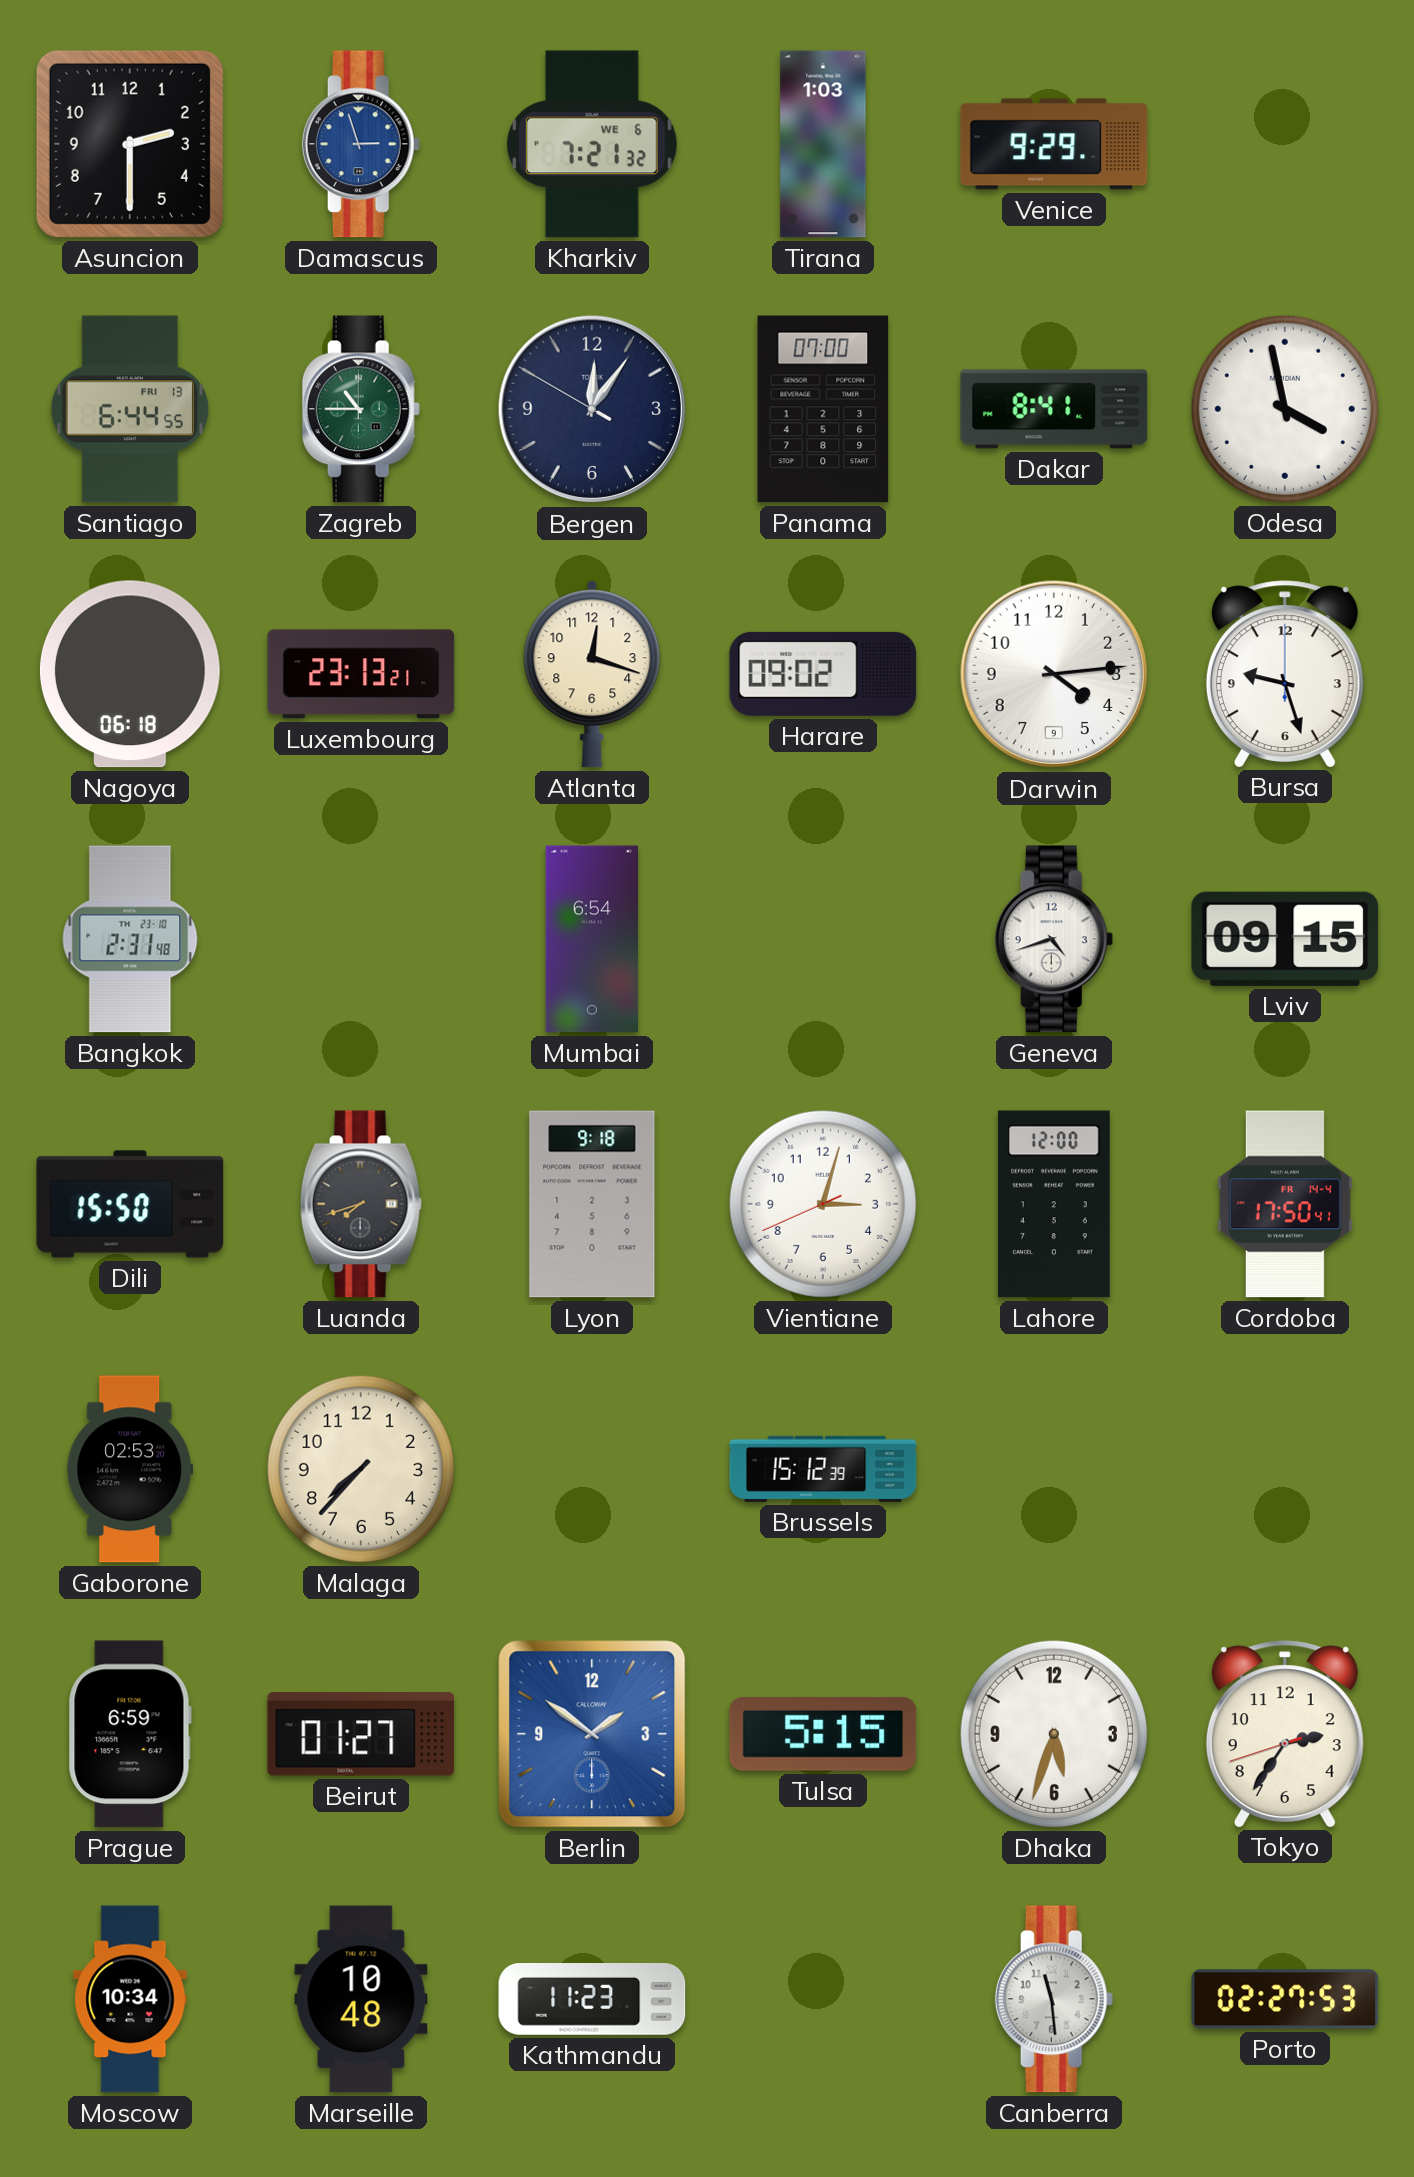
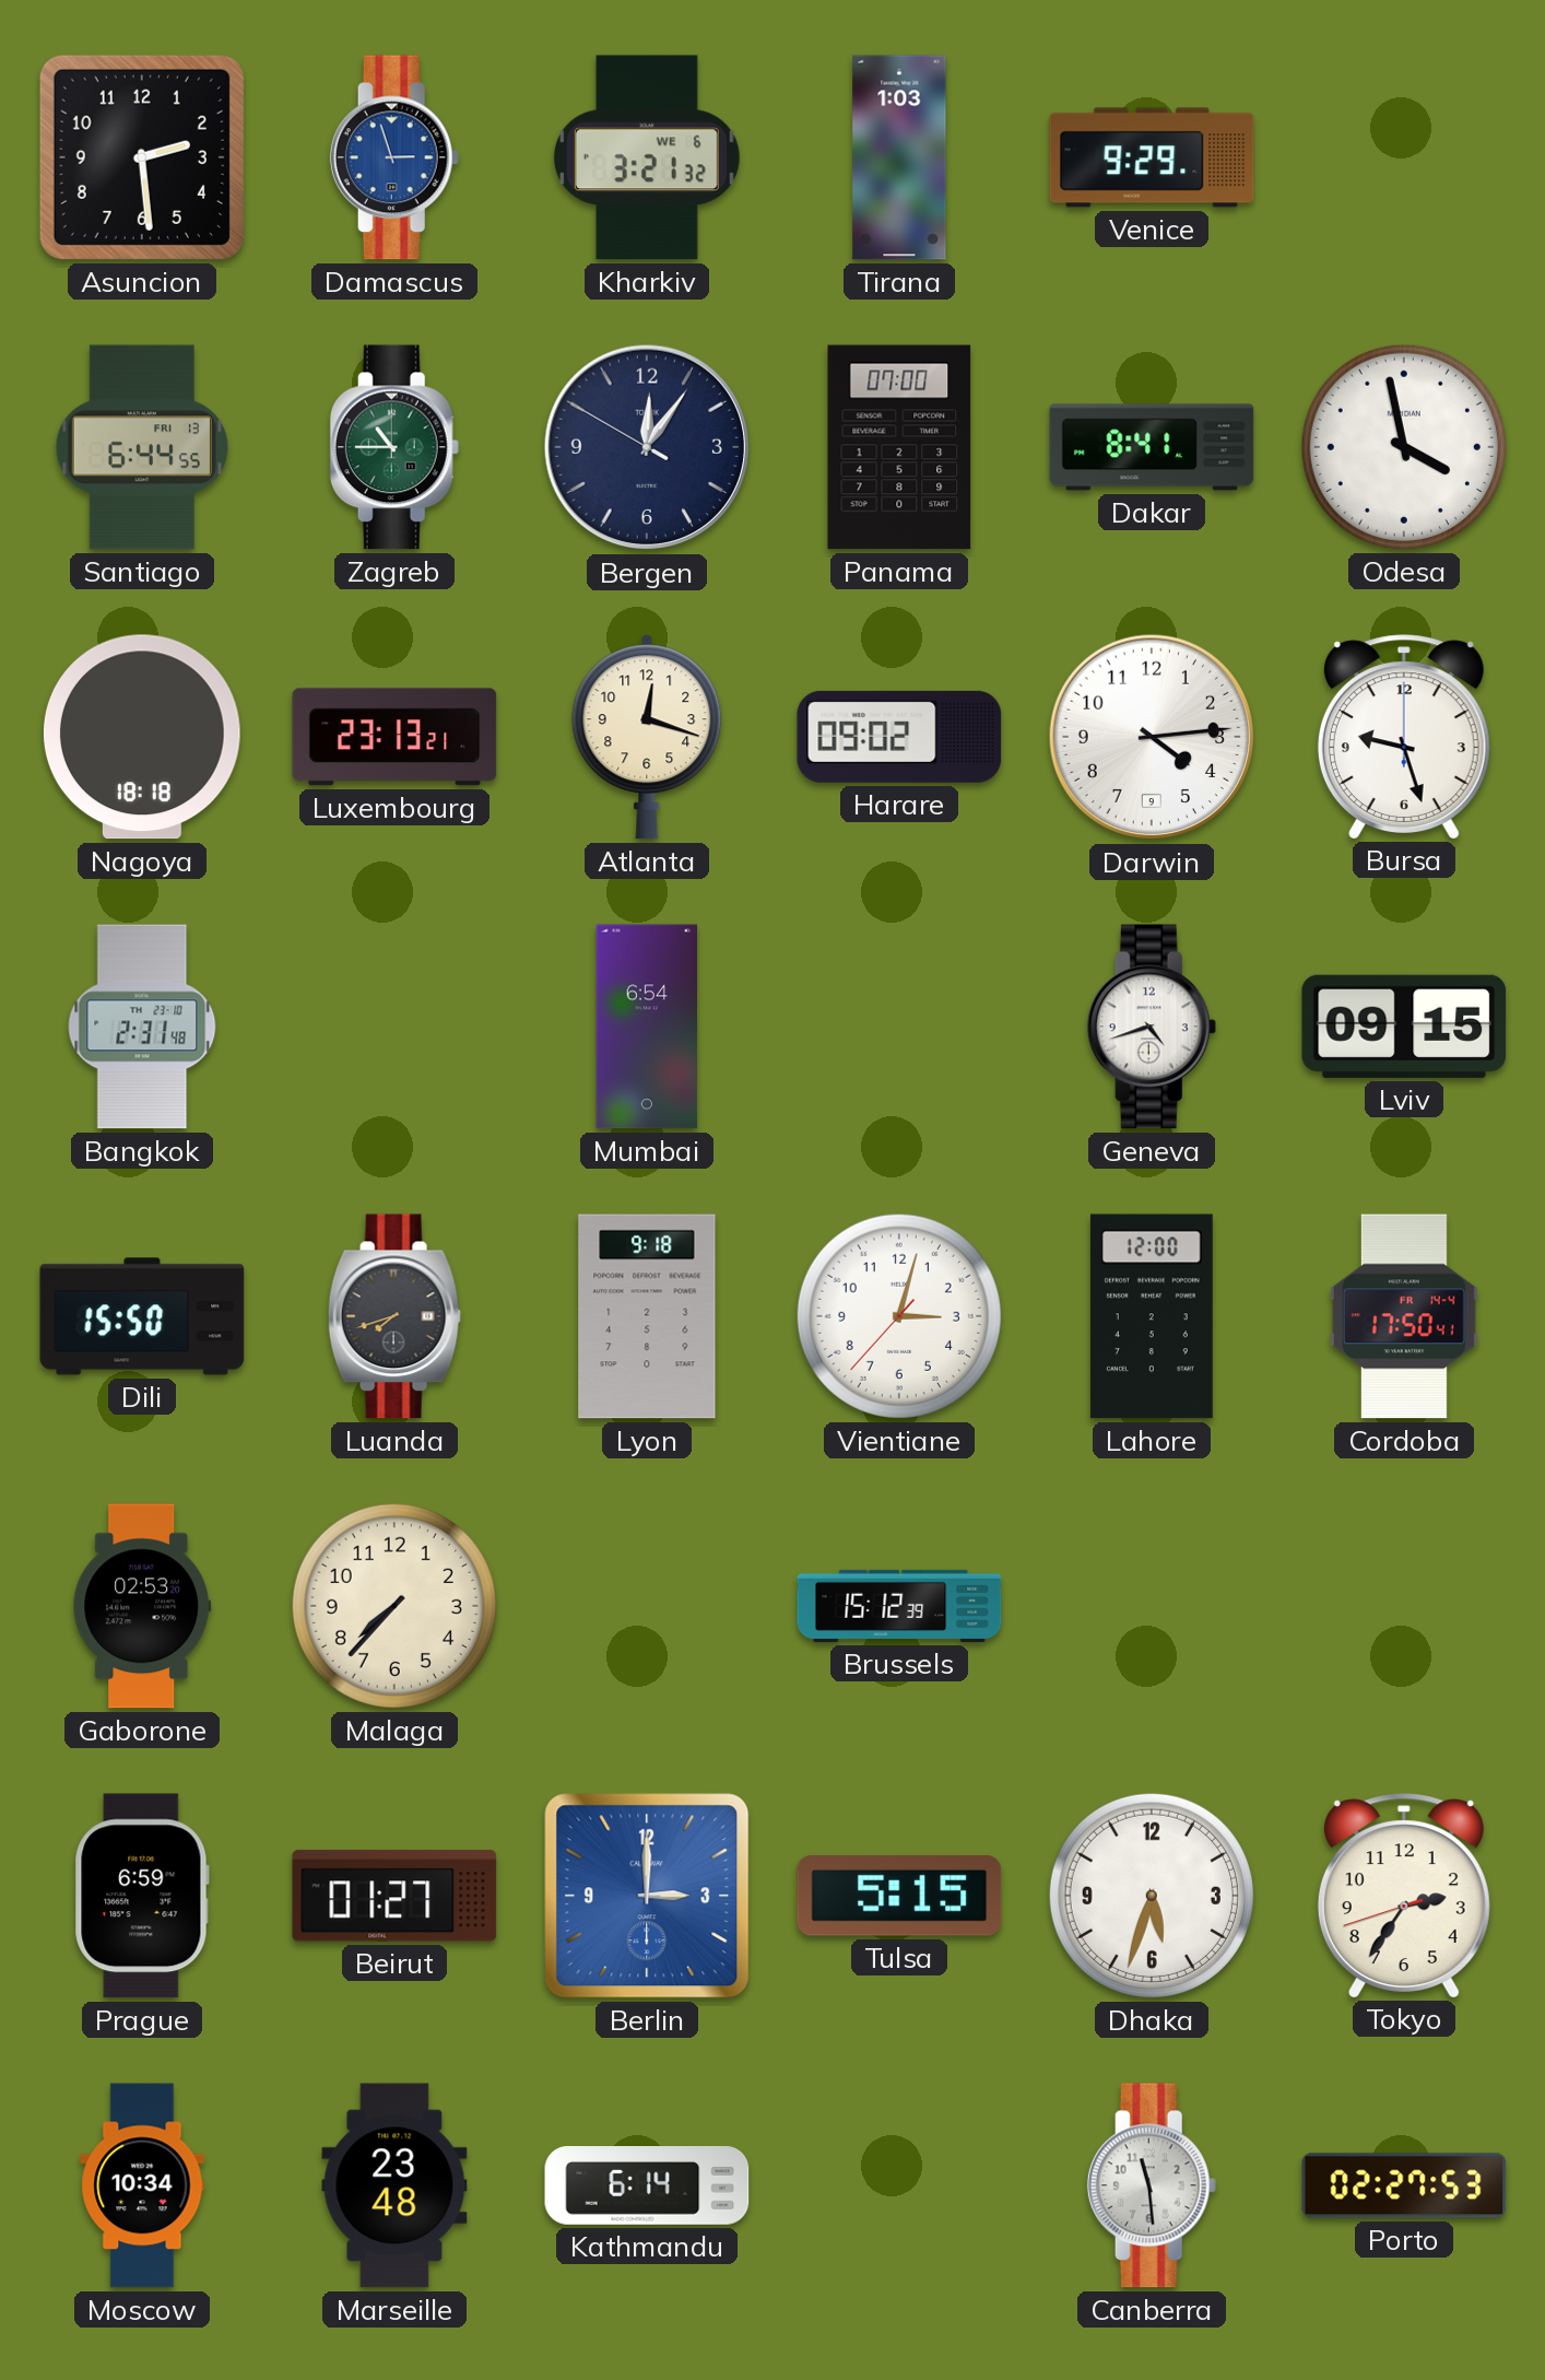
Asuncion: 2:30 -> 2:29 (142, 157)
Kharkiv: 7:21 -> 3:21 (647, 157)
Nagoya: 06:18 -> 18:18 (142, 737)
Vientiane: 3:02:41 -> 3:02:37 (899, 1316)
Berlin: 1:51 -> 3:00 (647, 1896)
Marseille: 10:48 -> 23:48 (394, 2185)
Kathmandu: 11:23 -> 6:14 (647, 2186)
